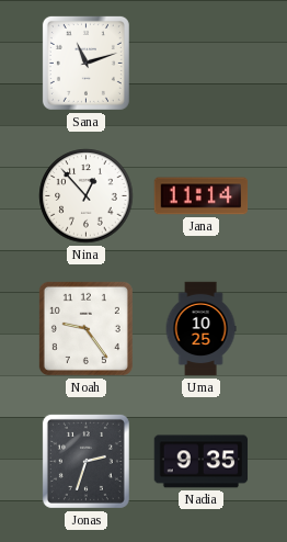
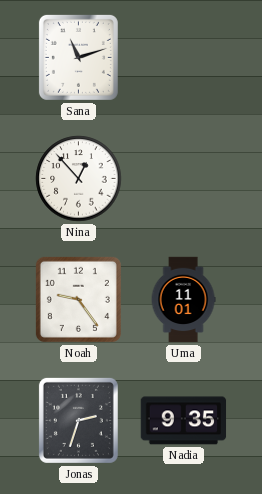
Jana: 11:14 -> none (202, 196)
Uma: 10:25 -> 11:01 (183, 300)
